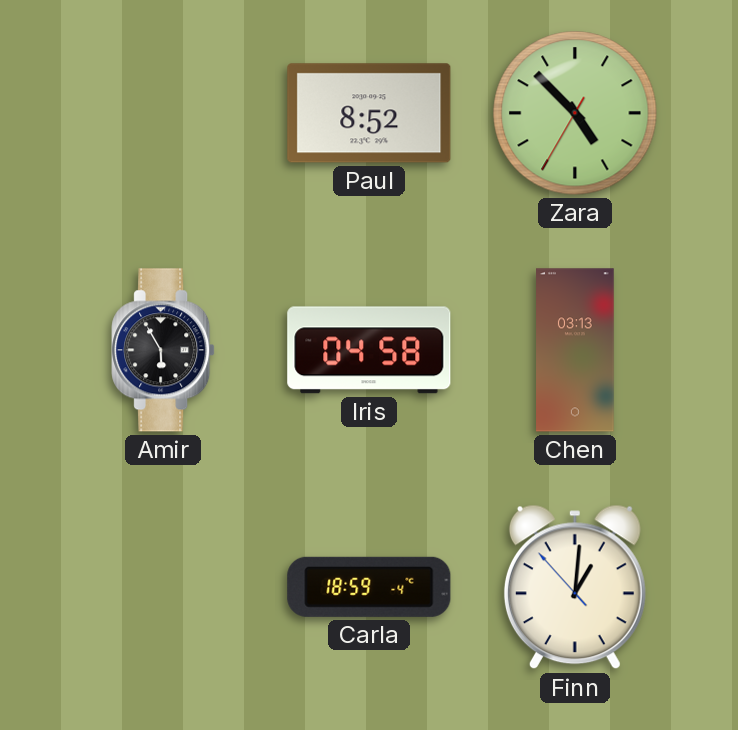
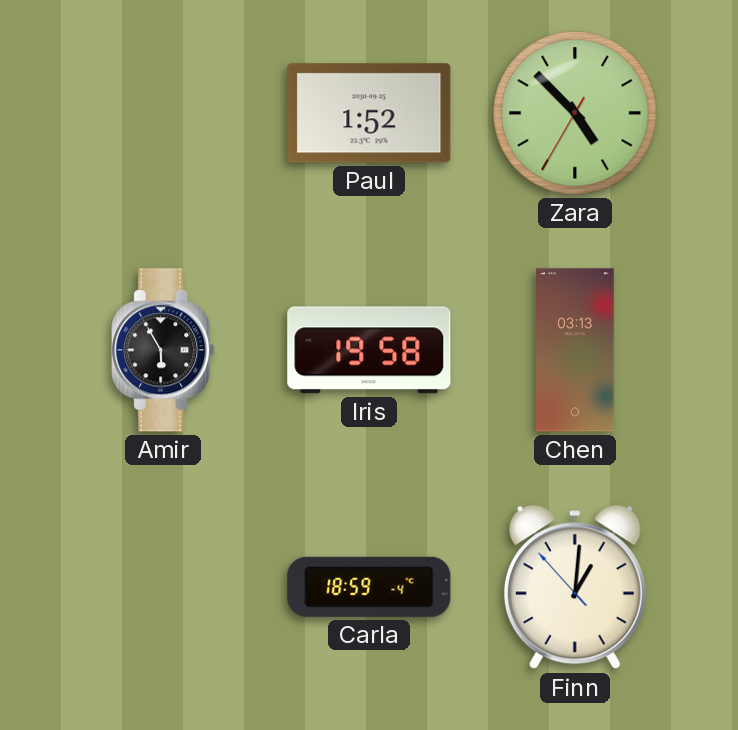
Paul: 8:52 -> 1:52 (369, 113)
Iris: 04:58 -> 19:58 (369, 350)
